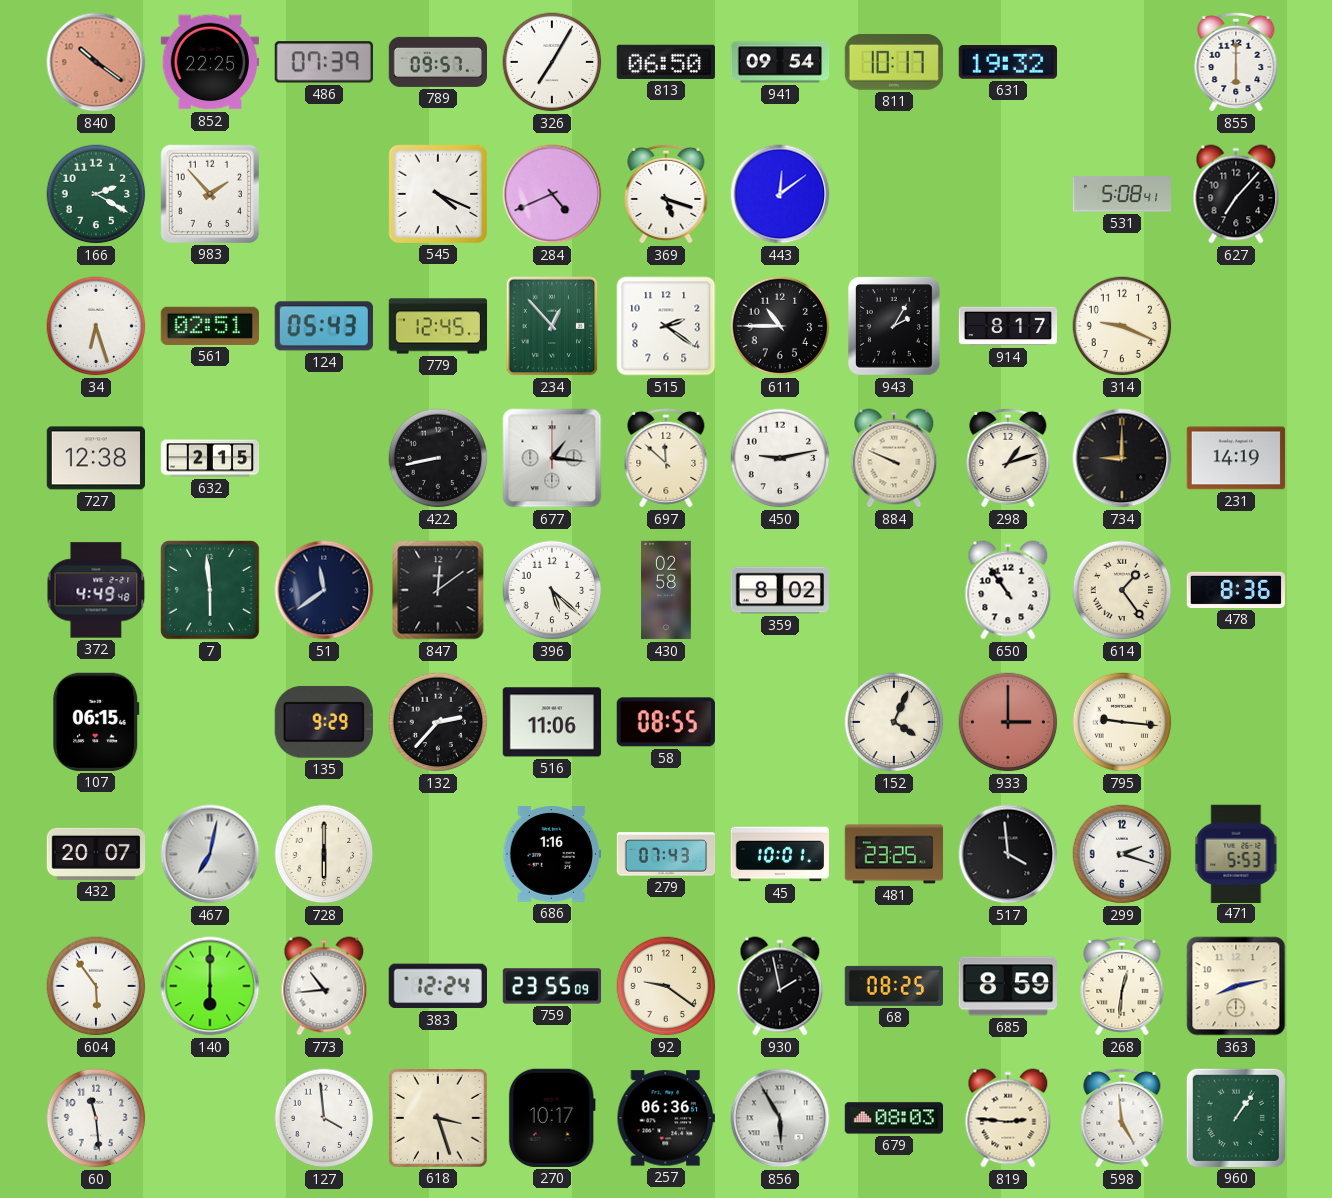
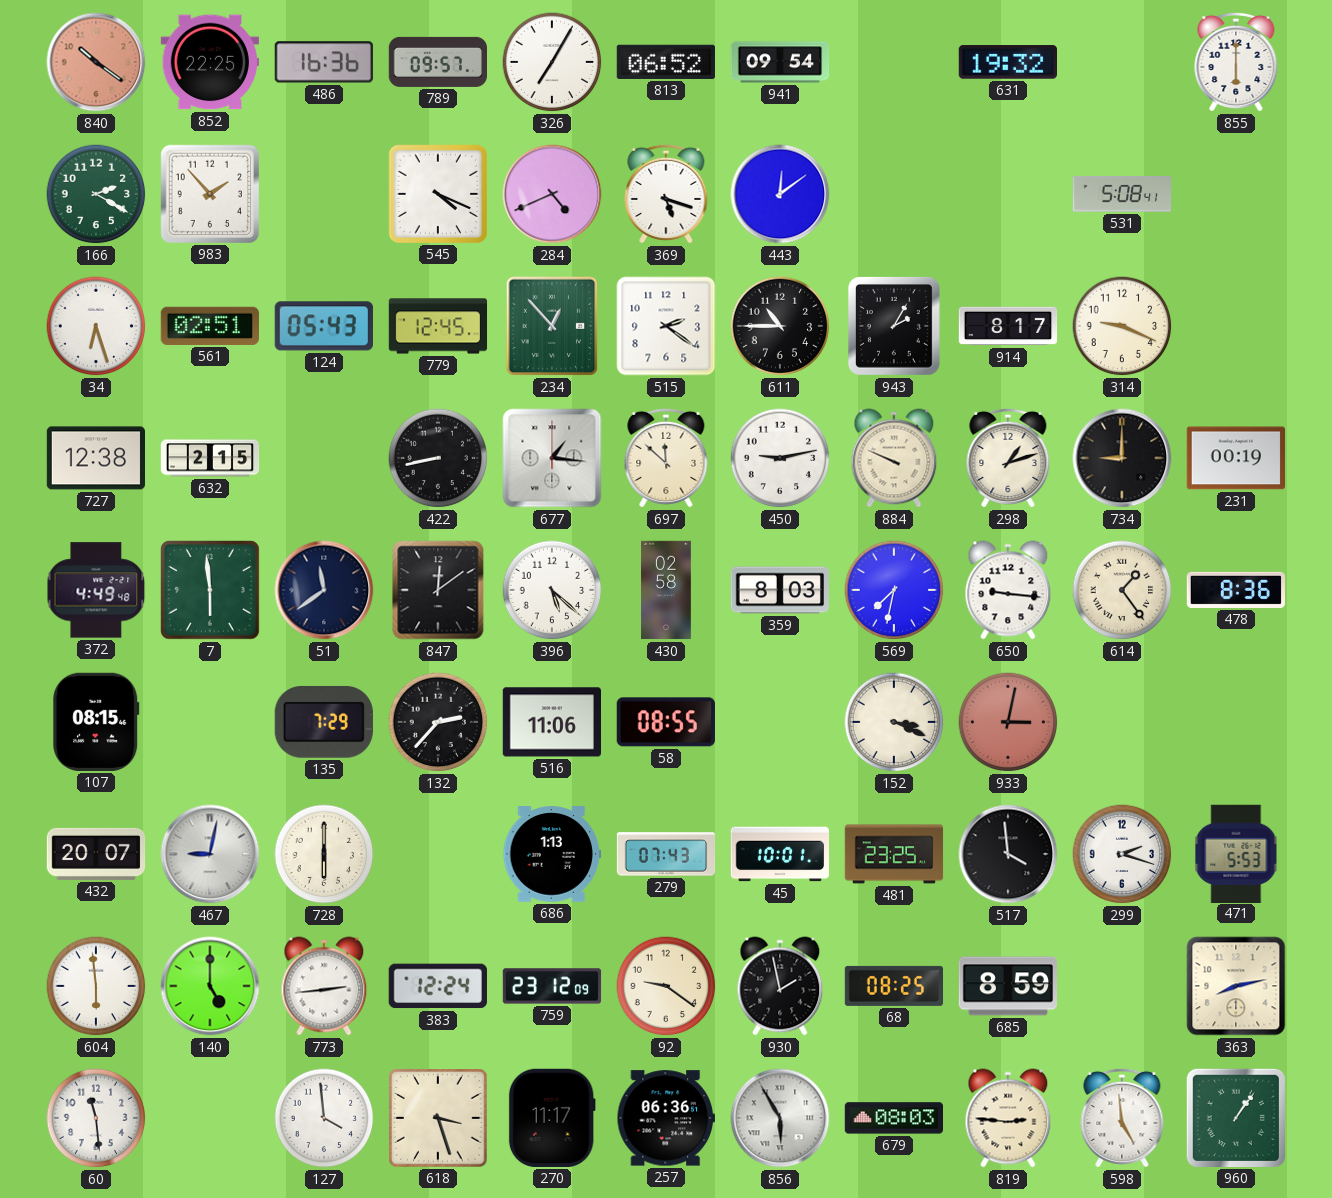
486: 07:39 -> 16:36 (324, 62)
813: 06:50 -> 06:52 (666, 62)
811: 10:17 -> none (893, 62)
627: 7:07 -> none (1236, 194)
231: 14:19 -> 00:19 (1235, 458)
359: 8:02 -> 8:03 (779, 590)
569: none -> 7:32 (894, 590)
650: 10:54 -> 9:16 (1008, 590)
107: 06:15 -> 08:15 (96, 722)
135: 9:29 -> 7:29 (324, 722)
152: 4:04 -> 3:19 (894, 722)
933: 3:00 -> 3:02 (1008, 722)
795: 9:16 -> none (1122, 722)
467: 7:02 -> 9:02 (210, 854)
686: 1:16 -> 1:13 (551, 854)
604: 5:54 -> 5:59 (96, 986)
140: 6:00 -> 5:00 (210, 986)
773: 10:44 -> 2:44 (324, 986)
759: 23:55 -> 23:12 (552, 986)
268: 12:31 -> none (1122, 986)
270: 10:17 -> 11:17 (552, 1118)
